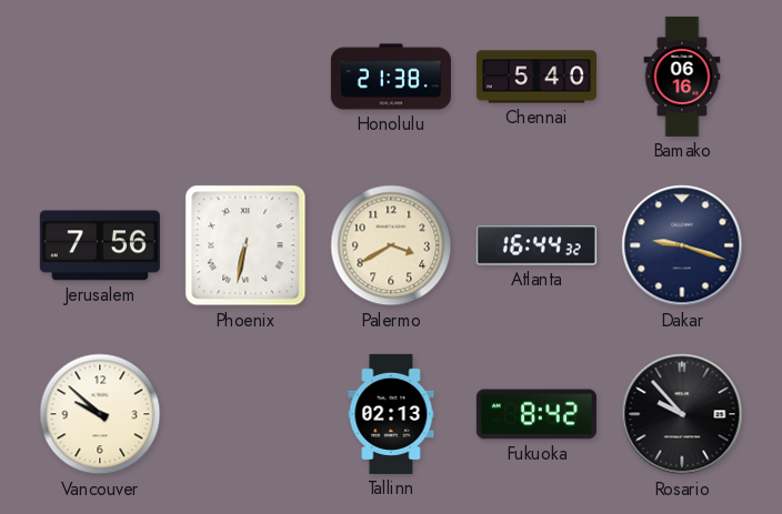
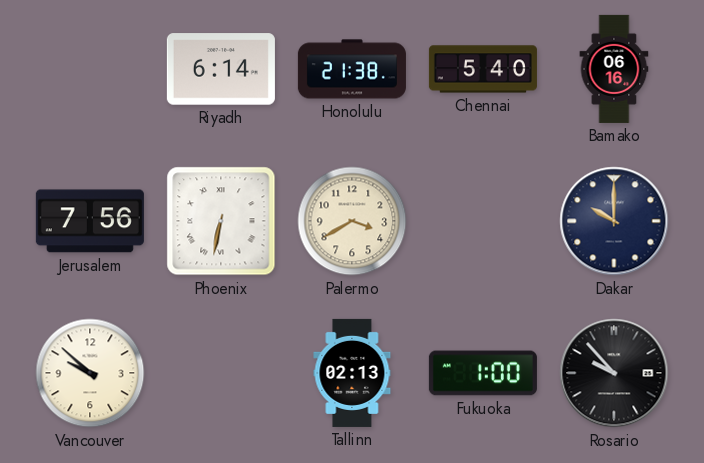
Riyadh: none -> 6:14 (221, 69)
Atlanta: 16:44 -> none (537, 245)
Dakar: 9:18 -> 10:00 (614, 221)
Fukuoka: 8:42 -> 1:00 (483, 373)
